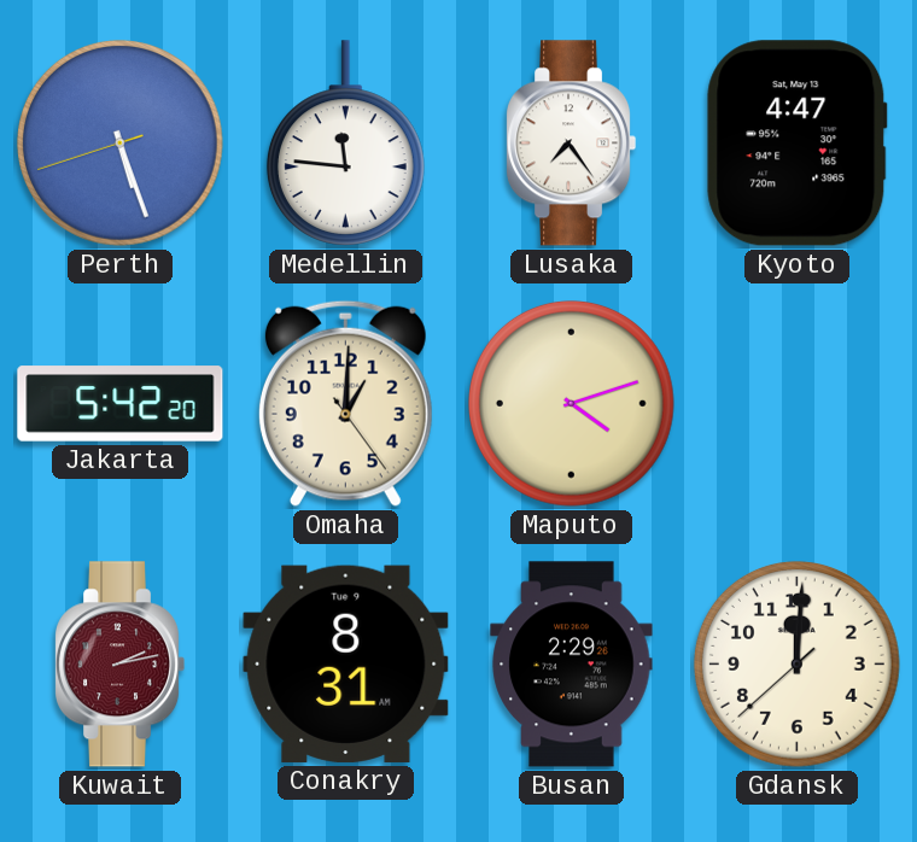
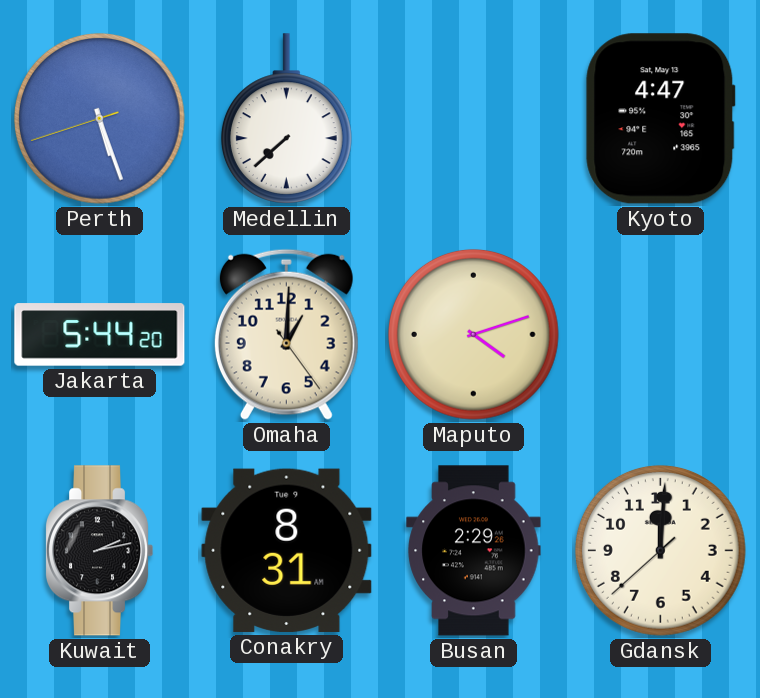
Medellin: 11:46 -> 7:38 (286, 119)
Lusaka: 7:24 -> none (571, 144)
Jakarta: 5:42 -> 5:44 (100, 335)
Kuwait dial: burgundy -> black (99, 551)
